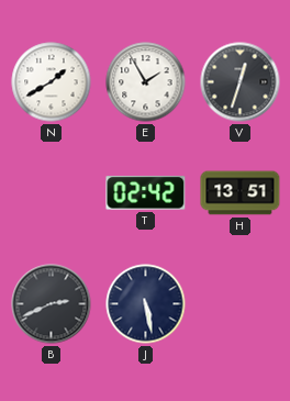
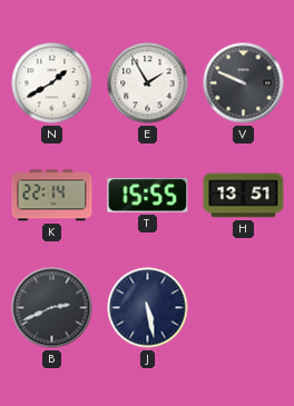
V: 12:33 -> 9:49 (244, 83)
K: none -> 22:14 (52, 196)
T: 02:42 -> 15:55 (148, 196)
